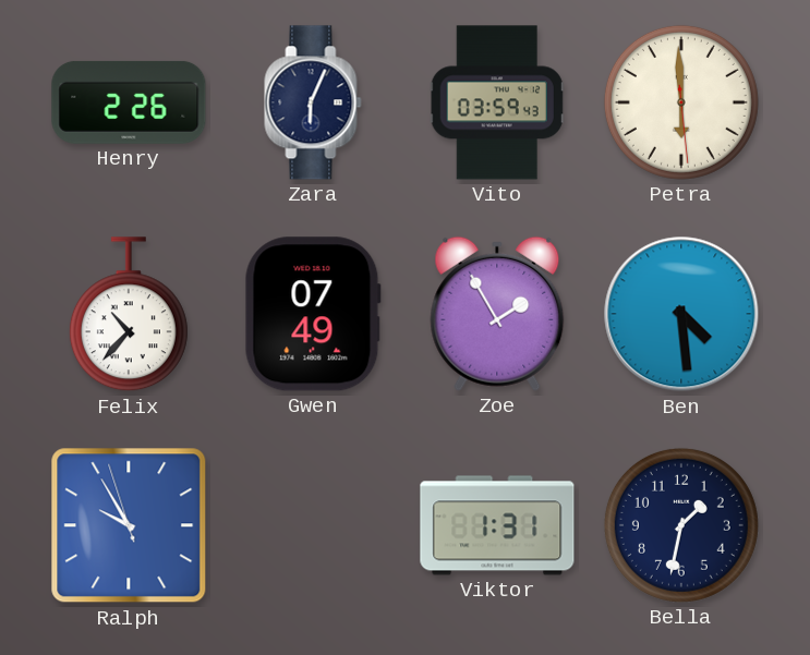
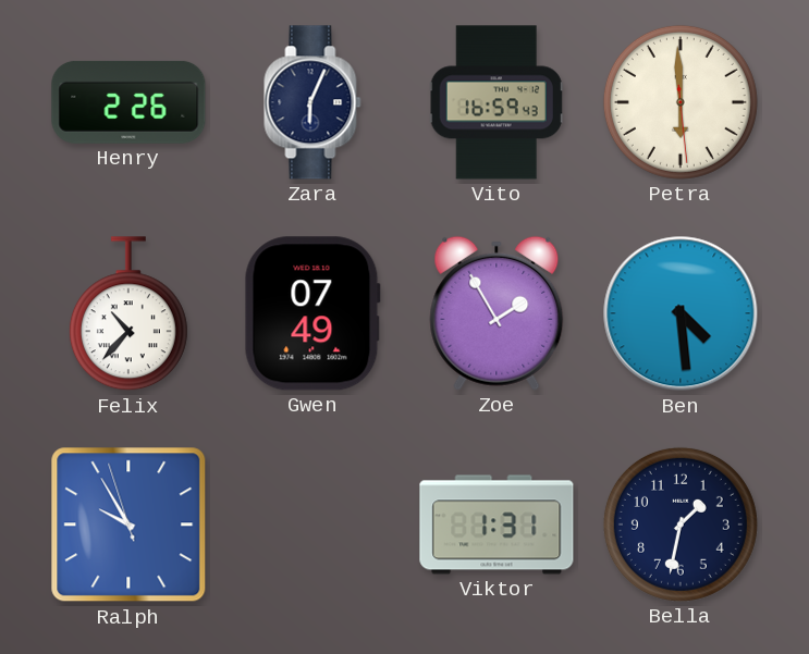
Vito: 03:59 -> 16:59 (497, 102)
